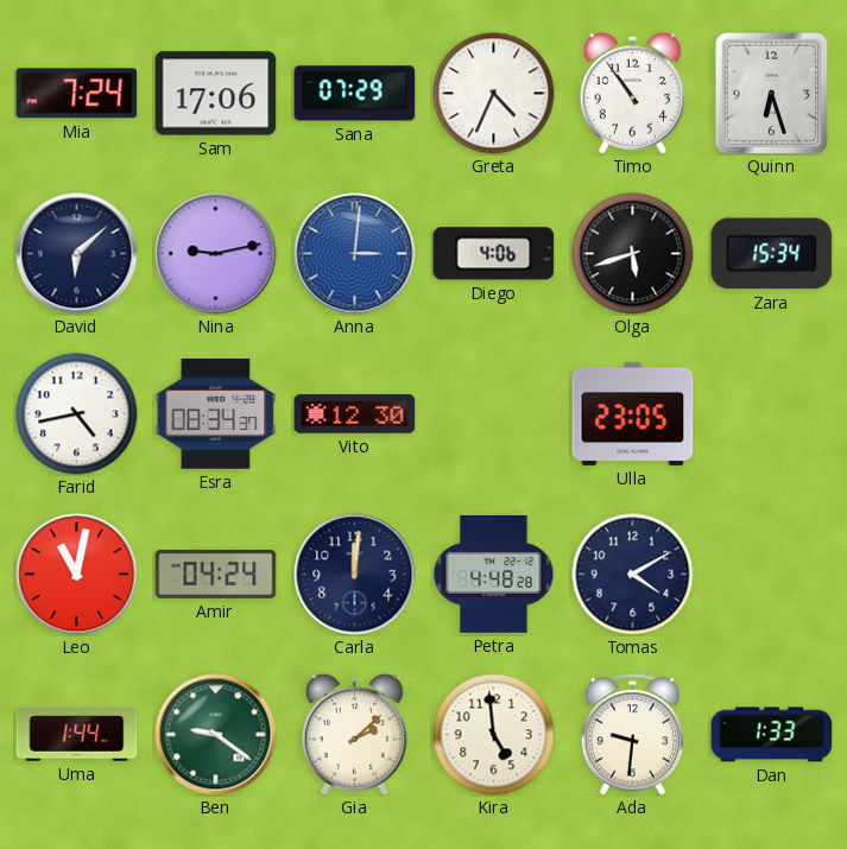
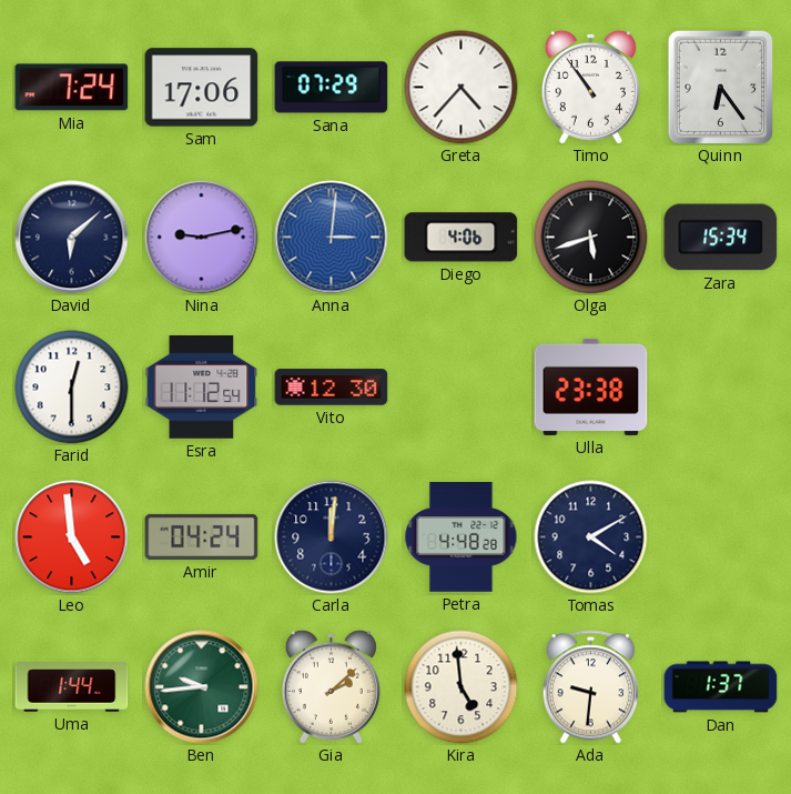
Greta: 4:34 -> 4:37 (462, 88)
Quinn: 6:27 -> 6:24 (721, 87)
Farid: 4:43 -> 12:30 (72, 388)
Esra: 08:34 -> 11:12 (202, 388)
Ulla: 23:05 -> 23:38 (591, 386)
Leo: 11:02 -> 4:59 (72, 537)
Ben: 9:21 -> 9:44 (202, 687)
Dan: 1:33 -> 1:37 (721, 687)
